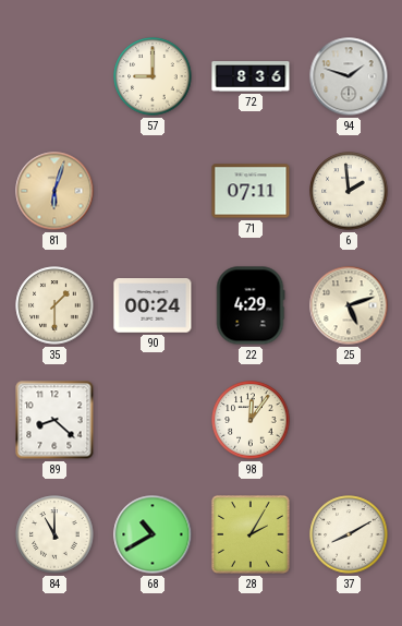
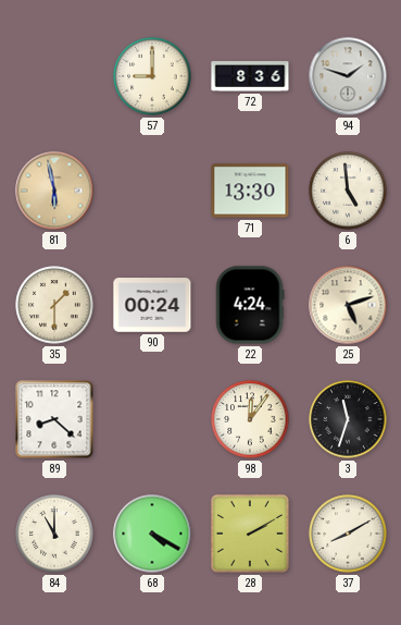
81: 6:03 -> 5:58 (54, 191)
71: 07:11 -> 13:30 (250, 191)
6: 1:59 -> 4:59 (348, 191)
22: 4:29 -> 4:24 (250, 305)
3: none -> 11:33 (348, 419)
68: 10:40 -> 4:20 (152, 534)
28: 2:05 -> 2:10 (250, 534)
